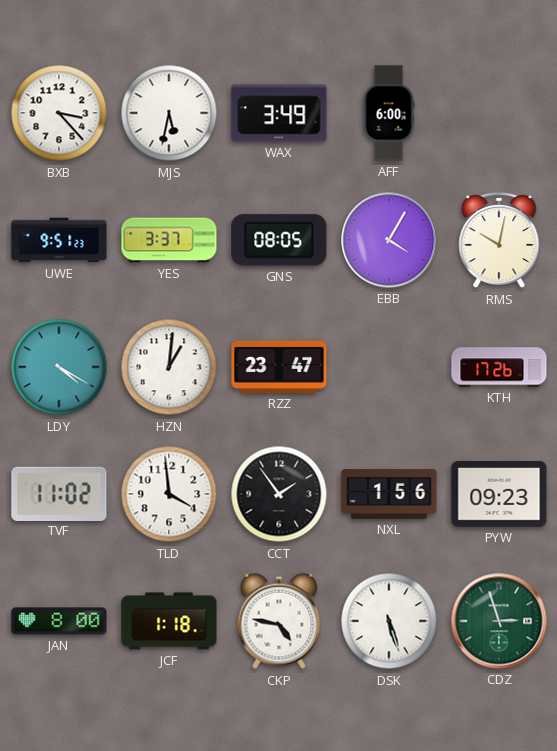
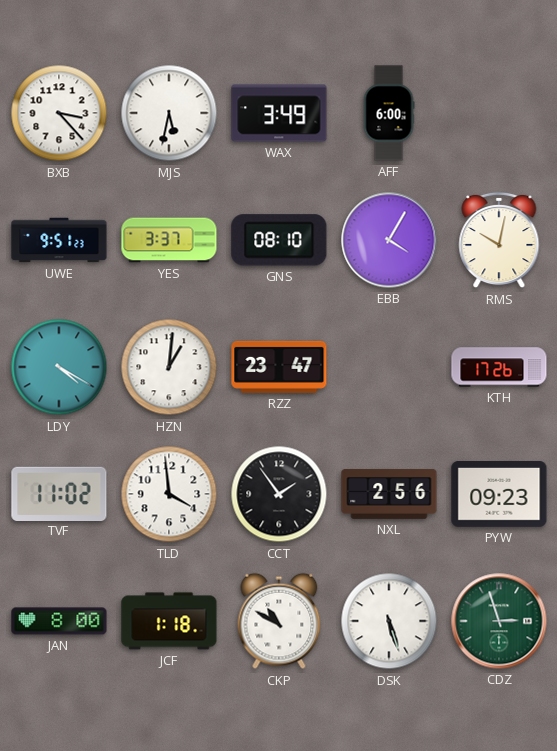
GNS: 08:05 -> 08:10 (279, 240)
NXL: 1:56 -> 2:56 (389, 495)
CKP: 4:47 -> 10:50 (279, 621)
